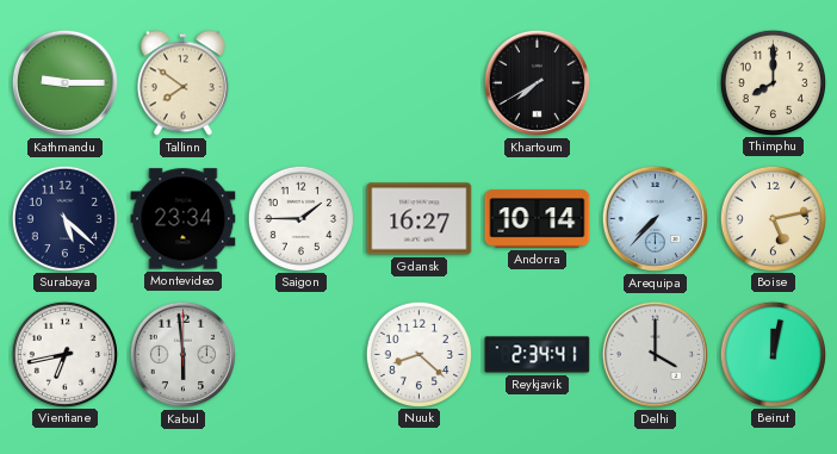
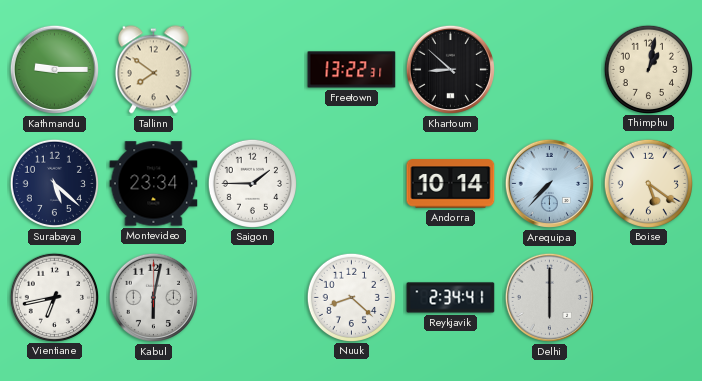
Freetown: none -> 13:22 (352, 70)
Khartoum: 7:40 -> 8:52 (450, 69)
Thimphu: 8:00 -> 1:02 (648, 69)
Gdansk: 16:27 -> none (420, 219)
Boise: 5:13 -> 5:21 (648, 183)
Kabul: 5:59 -> 6:02 (153, 297)
Delhi: 4:00 -> 6:00 (549, 297)
Beirut: 12:02 -> none (773, 354)
